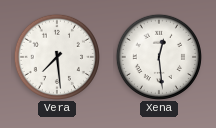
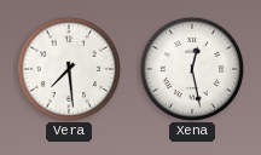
Xena: 12:29 -> 12:28 (191, 68)
